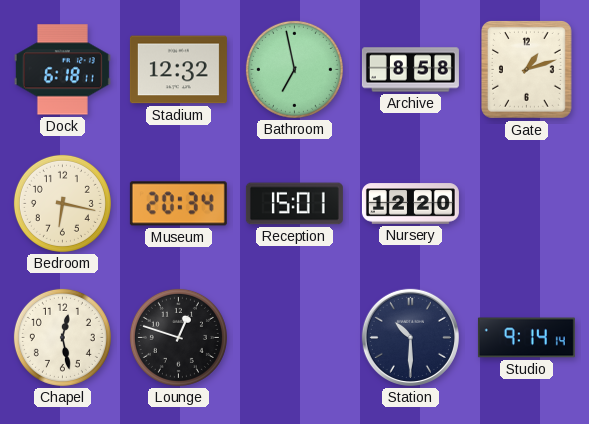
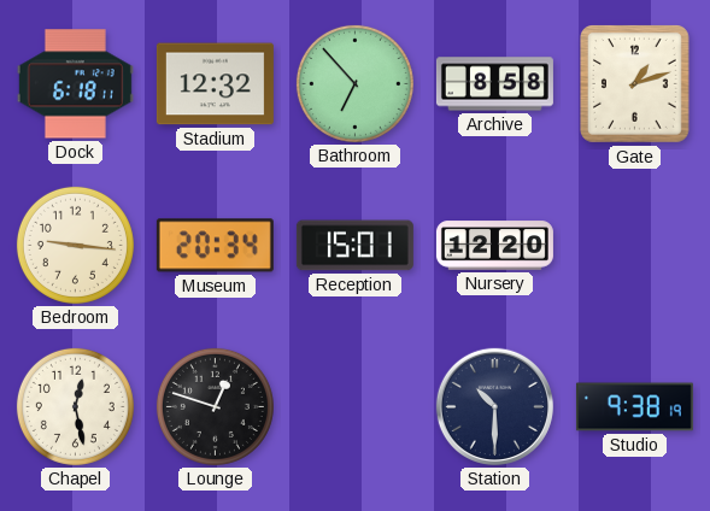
Bathroom: 6:58 -> 6:53 (354, 83)
Bedroom: 6:17 -> 9:16 (75, 245)
Studio: 9:14 -> 9:38 (634, 407)
